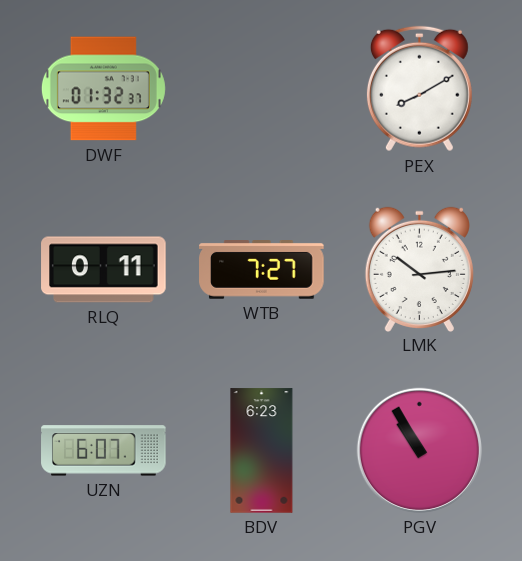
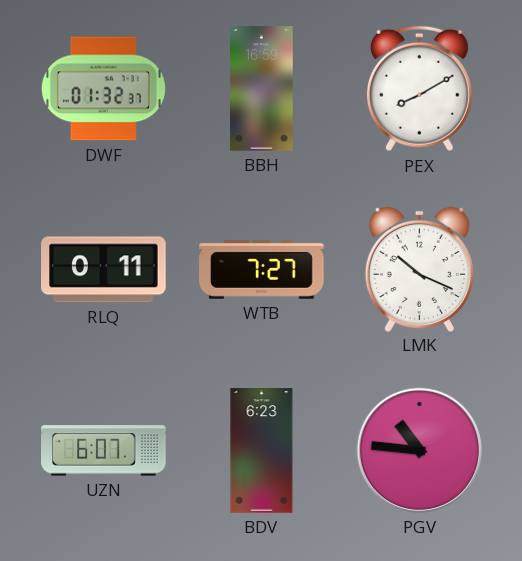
BBH: none -> 16:59 (262, 89)
LMK: 10:14 -> 10:19 (419, 269)
PGV: 10:55 -> 10:46 (419, 450)
